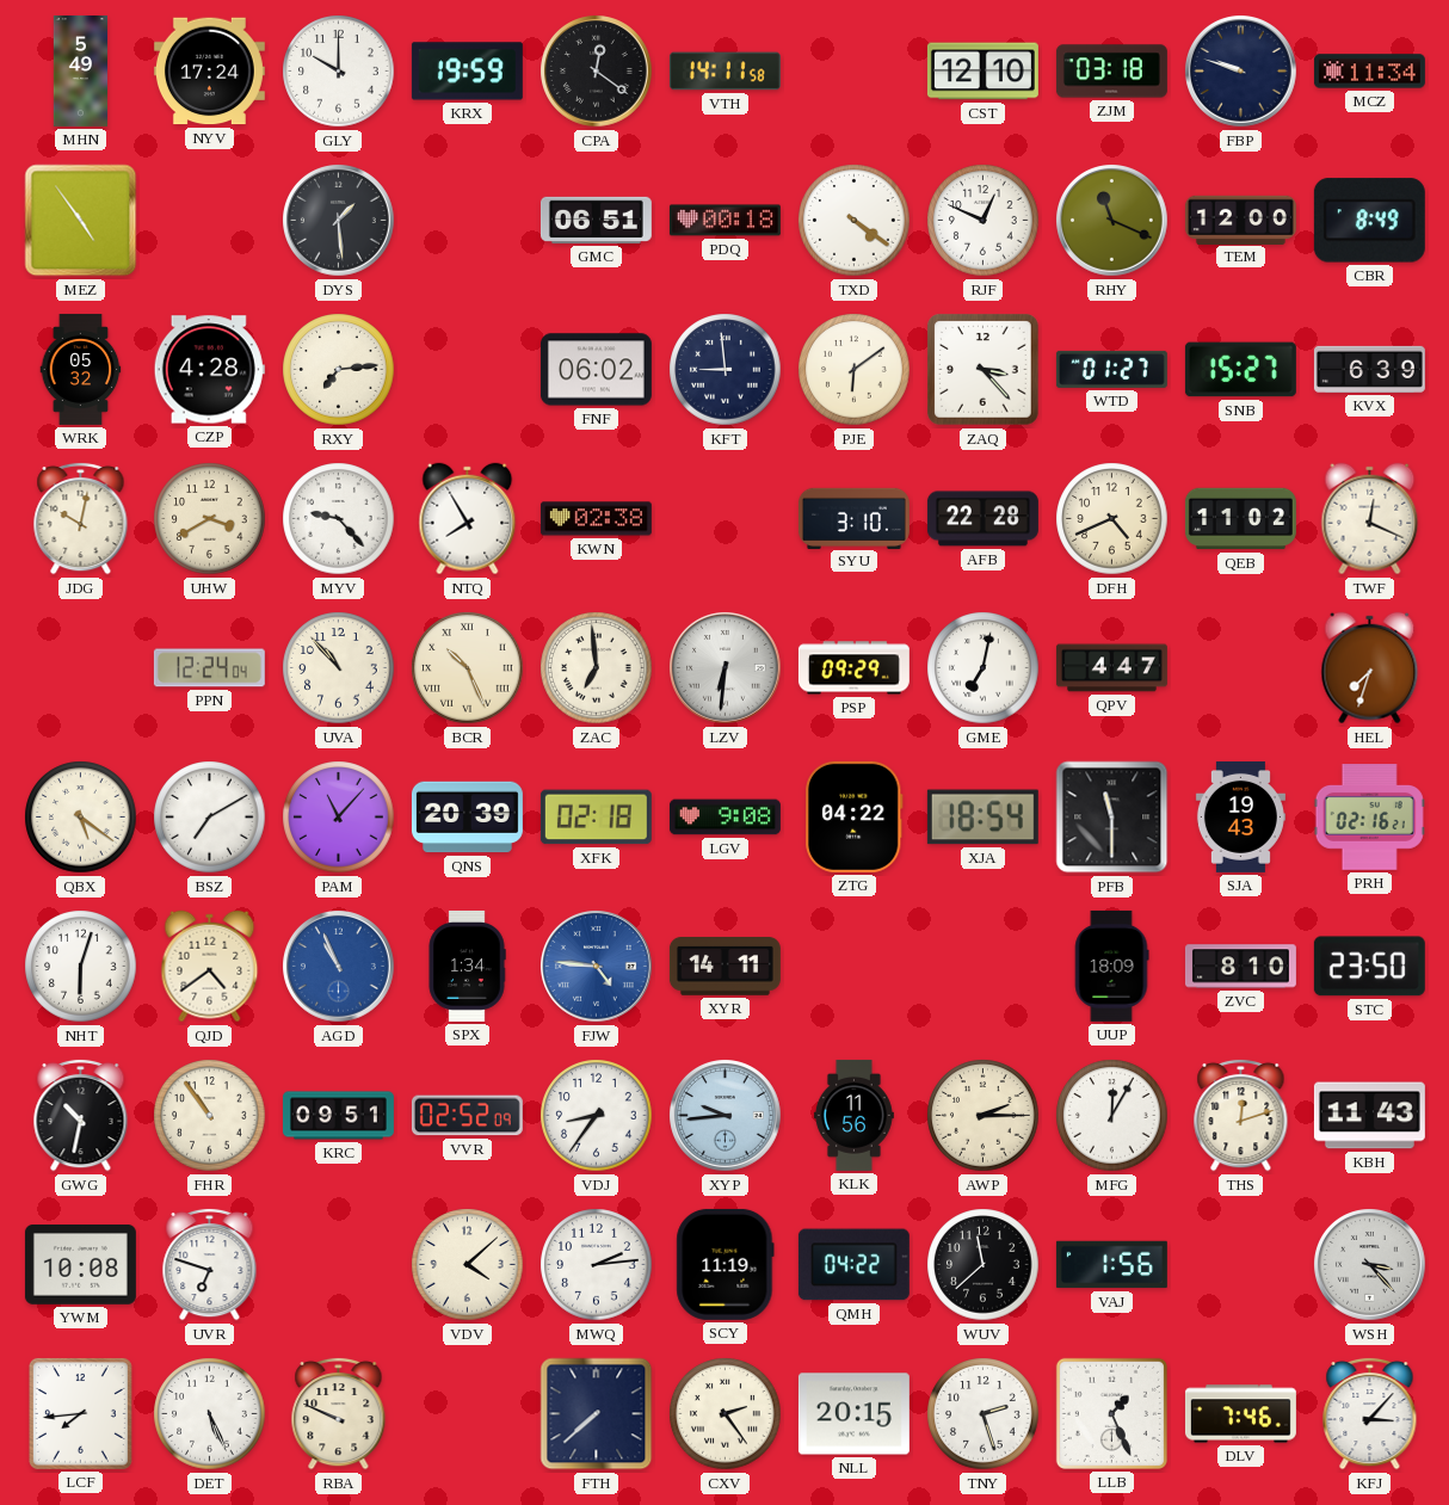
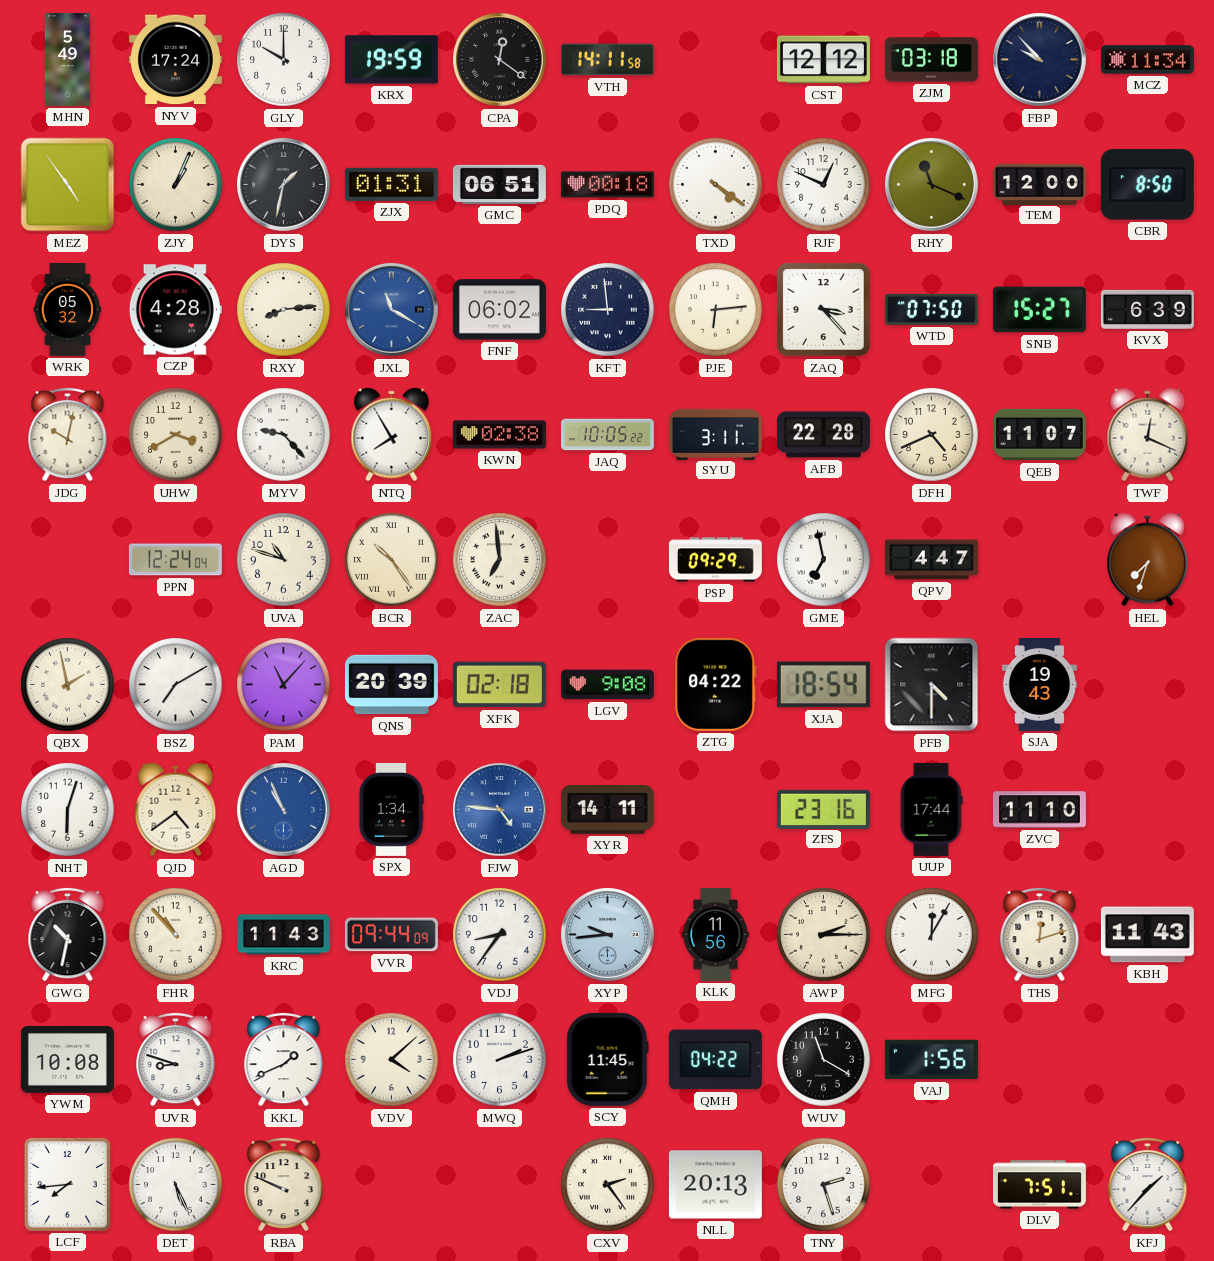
CST: 12:10 -> 12:12 (823, 60)
FBP: 9:48 -> 9:53 (1040, 60)
ZJY: none -> 1:04 (176, 185)
DYS: 1:29 -> 1:32 (284, 185)
ZJX: none -> 01:31 (391, 184)
CBR: 8:49 -> 8:50 (1147, 185)
RXY: 7:14 -> 8:14 (284, 310)
JXL: none -> 11:20 (392, 310)
PJE: 6:09 -> 6:14 (716, 310)
WTD: 01:27 -> 07:50 (931, 309)
JAQ: none -> 10:05 (607, 435)
SYU: 3:10 -> 3:11 (715, 434)
QEB: 11:02 -> 11:07 (1039, 435)
UVA: 10:53 -> 10:48 (284, 560)
BCR: 10:26 -> 10:24 (392, 560)
LZV: 6:31 -> none (726, 668)
GME: 7:02 -> 6:58 (824, 560)
QBX: 5:21 -> 1:58 (68, 685)
PFB: 11:30 -> 4:30 (932, 685)
PRH: 02:16 -> none (1369, 818)
ZFS: none -> 23:16 (823, 809)
UUP: 18:09 -> 17:44 (931, 809)
ZVC: 8:10 -> 11:10 (1039, 810)
STC: 23:50 -> none (1369, 967)
FHR: 10:54 -> 10:53 (176, 935)
KRC: 09:51 -> 11:43 (283, 935)
VVR: 02:52 -> 09:44 (391, 935)
UVR: 6:48 -> 8:48 (176, 1059)
KKL: none -> 1:41 (284, 1059)
MWQ: 2:14 -> 2:12 (500, 1060)
SCY: 11:19 -> 11:45 (608, 1059)
WUV: 11:38 -> 11:20 (824, 1060)
WSH: 3:23 -> none (1370, 1265)
FTH: 7:38 -> none (597, 1414)
NLL: 20:15 -> 20:13 (715, 1185)
LLB: 1:26 -> none (1111, 1413)
DLV: 7:46 -> 7:51 (1039, 1185)
KFJ: 3:07 -> 1:37 (1148, 1184)
